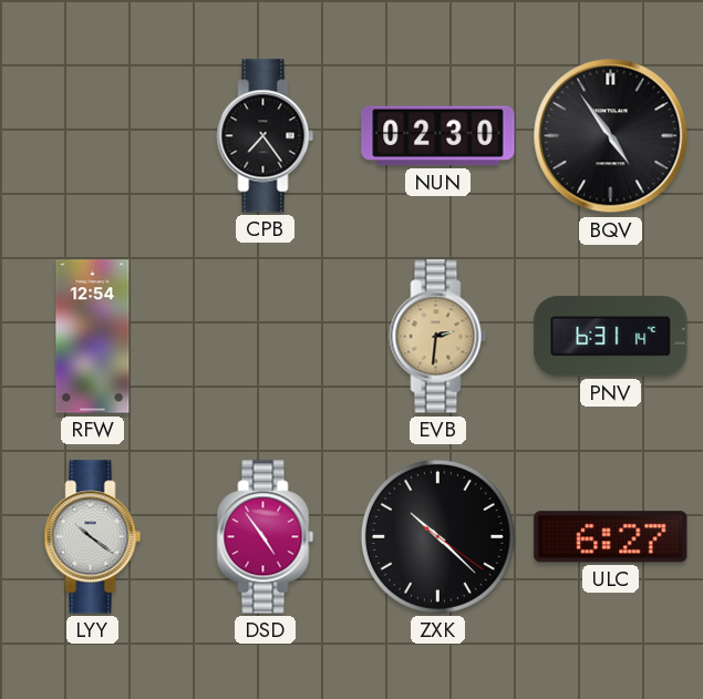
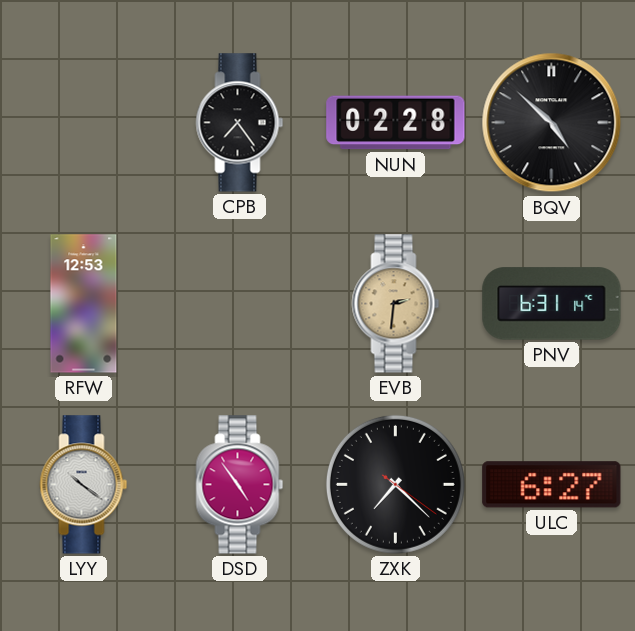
NUN: 02:30 -> 02:28 (396, 123)
BQV: 4:54 -> 4:52 (552, 123)
RFW: 12:54 -> 12:53 (84, 304)
ZXK: 10:22 -> 7:22 (395, 484)
